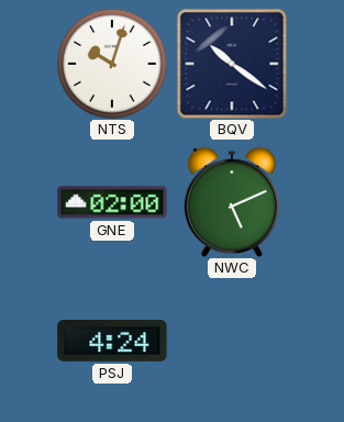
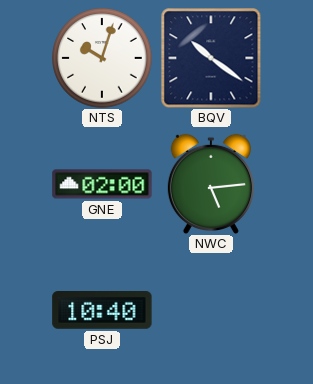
NWC: 5:11 -> 5:14 (211, 184)
PSJ: 4:24 -> 10:40 (102, 311)
